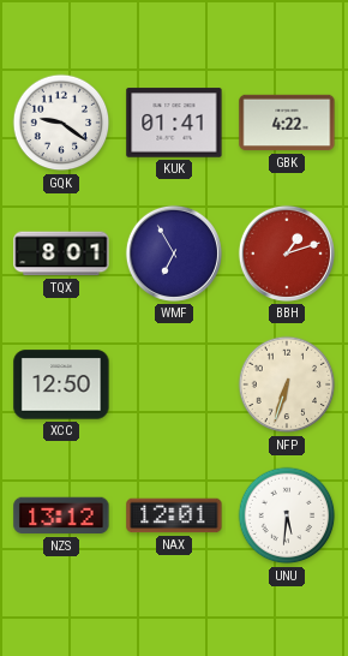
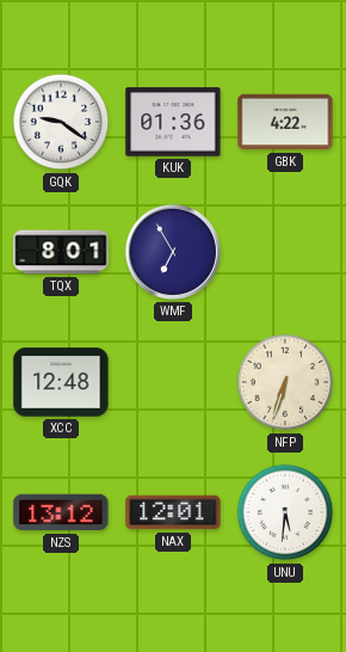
KUK: 01:41 -> 01:36 (173, 122)
BBH: 1:12 -> none (287, 254)
XCC: 12:50 -> 12:48 (61, 382)
